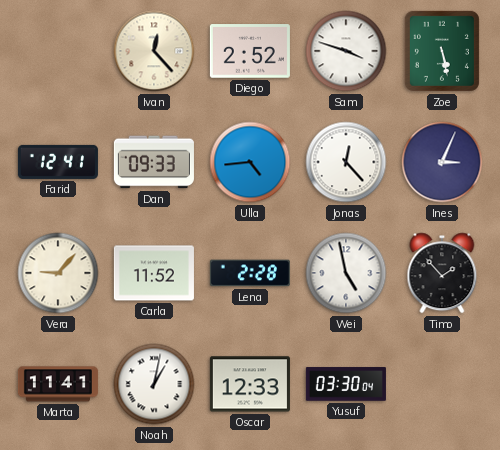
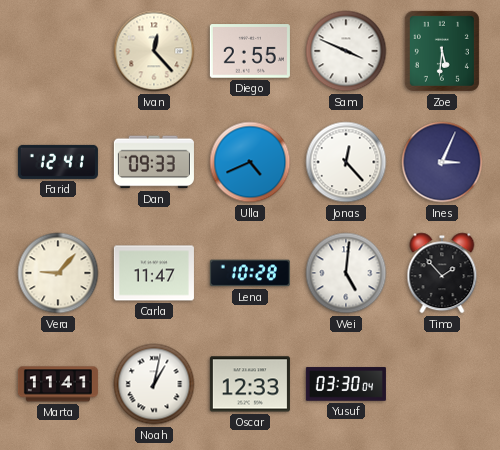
Diego: 2:52 -> 2:55 (250, 51)
Sam: 3:48 -> 3:49 (346, 51)
Zoe: 5:28 -> 5:31 (442, 51)
Ulla: 4:44 -> 4:41 (250, 162)
Carla: 11:52 -> 11:47 (154, 273)
Lena: 2:28 -> 10:28 (250, 273)
Wei: 4:58 -> 5:01 (346, 273)
